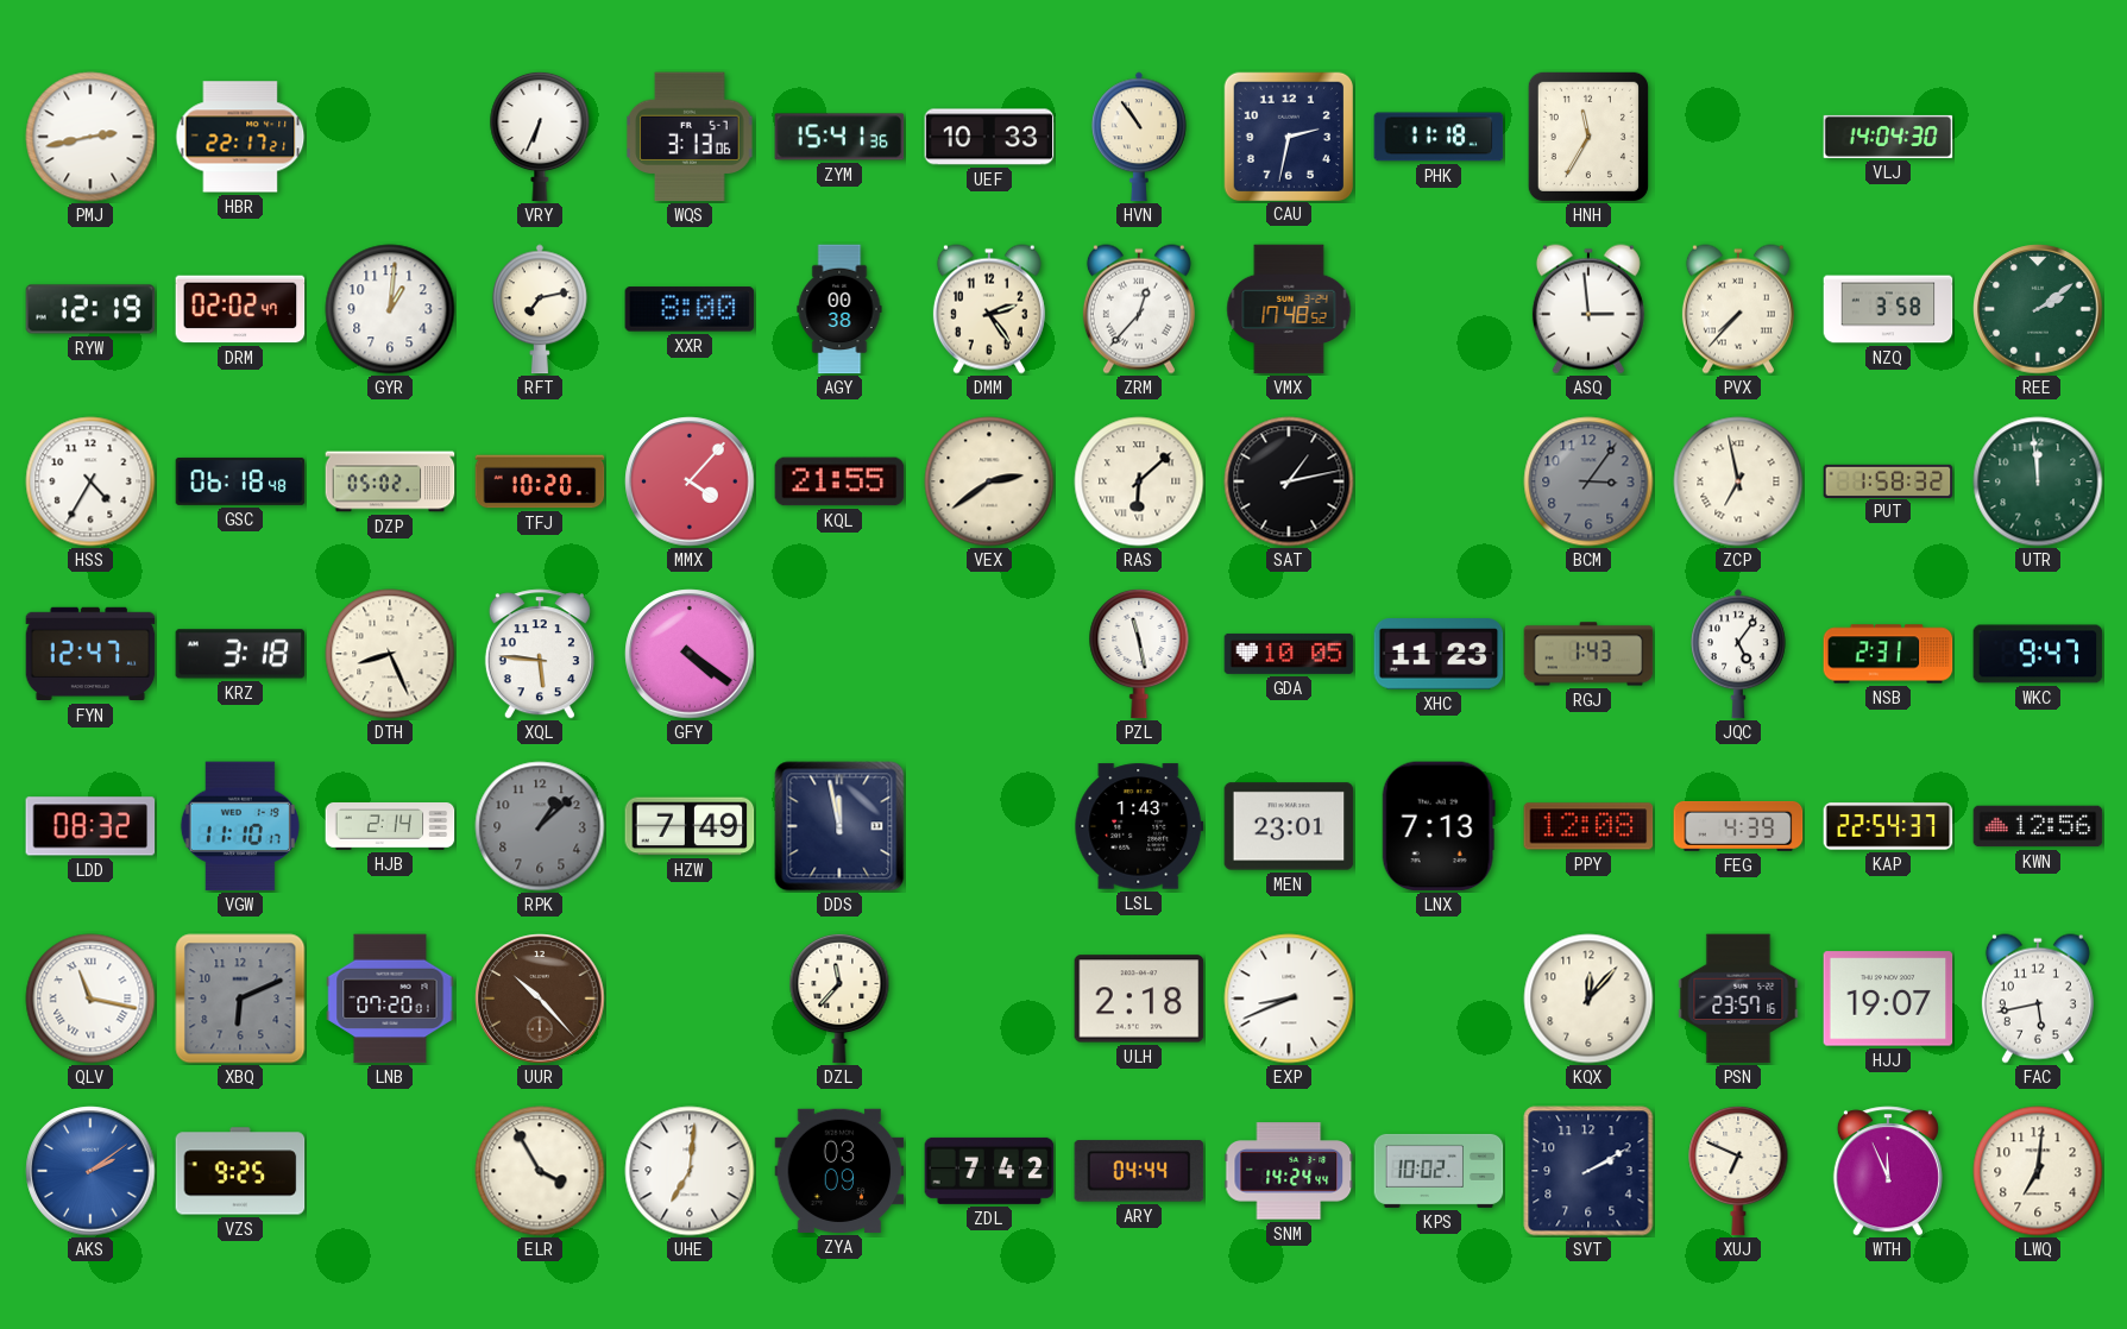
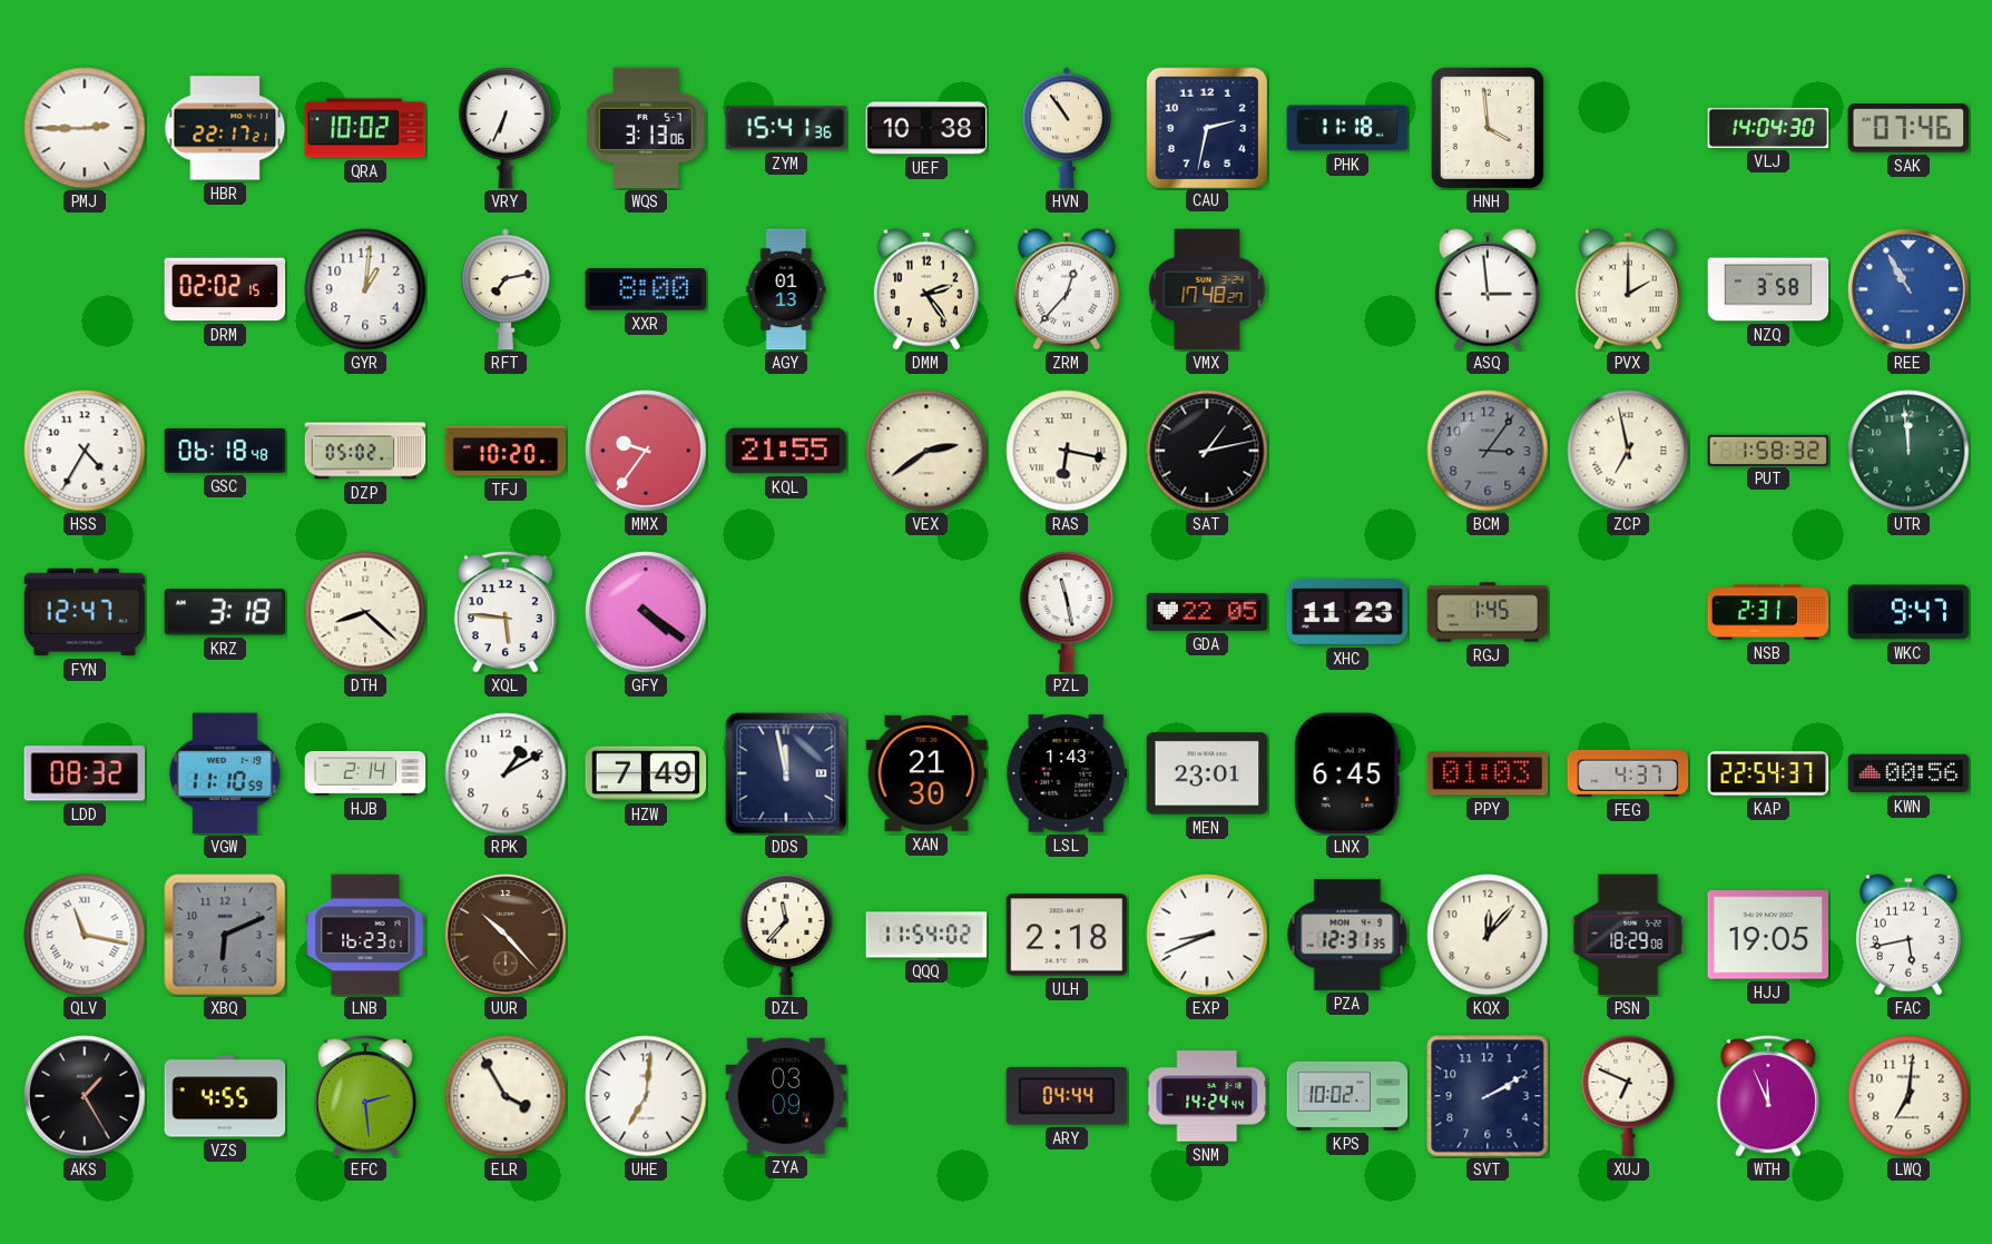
PMJ: 2:43 -> 2:45 (85, 128)
QRA: none -> 10:02 (365, 128)
UEF: 10:33 -> 10:38 (926, 128)
HNH: 11:35 -> 3:59 (1488, 128)
SAK: none -> 07:46 (1908, 129)
RYW: 12:19 -> none (90, 309)
DRM: 02:02:47 -> 02:02:15 (225, 289)
AGY: 00:38 -> 01:13 (786, 289)
VMX: 17:48:52 -> 17:48:27 (1207, 289)
PVX: 7:37 -> 2:00 (1628, 289)
REE: 2:09 -> 10:55 (1908, 289)
REE dial: green -> blue (1908, 289)
MMX: 4:07 -> 9:36 (646, 451)
RAS: 6:08 -> 6:17 (1067, 451)
DTH: 8:26 -> 8:22 (365, 612)
GDA: 10:05 -> 22:05 (1207, 612)
RGJ: 1:43 -> 1:45 (1488, 612)
JQC: 5:06 -> none (1739, 654)
VGW: 11:10:17 -> 11:10:59 (225, 773)
RPK: 1:08 -> 1:10 (506, 773)
RPK dial: grey -> white (506, 773)
XAN: none -> 21:30 (926, 773)
LNX: 7:13 -> 6:45 (1347, 773)
PPY: 12:08 -> 01:03 (1488, 773)
FEG: 4:39 -> 4:37 (1628, 773)
KWN: 12:56 -> 00:56 (1908, 773)
LNB: 07:20 -> 16:23 (365, 935)
QQQ: none -> 11:54 (926, 935)
PZA: none -> 12:31 (1347, 935)
PSN: 23:57 -> 18:29 (1628, 935)
HJJ: 19:07 -> 19:05 (1768, 935)
AKS: 2:09 -> 1:25 (85, 1096)
AKS dial: blue -> black (85, 1096)
VZS: 9:25 -> 4:55 (225, 1096)
EFC: none -> 2:29 (365, 1096)
ZDL: 7:42 -> none (989, 1171)
